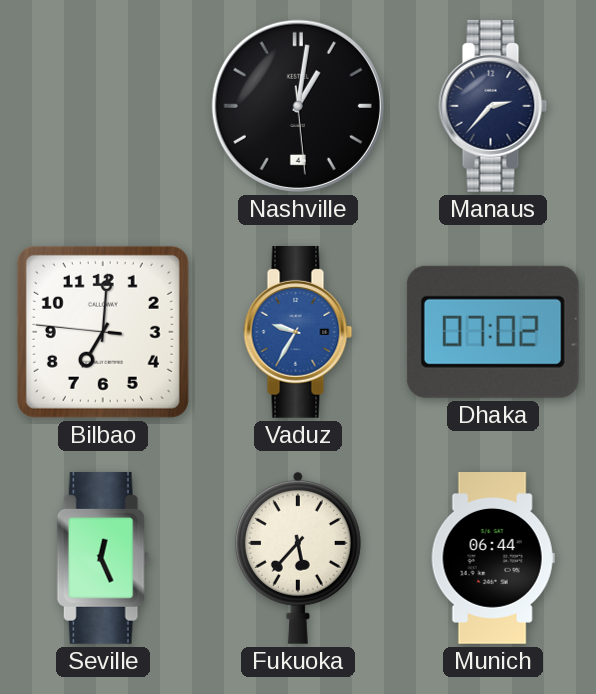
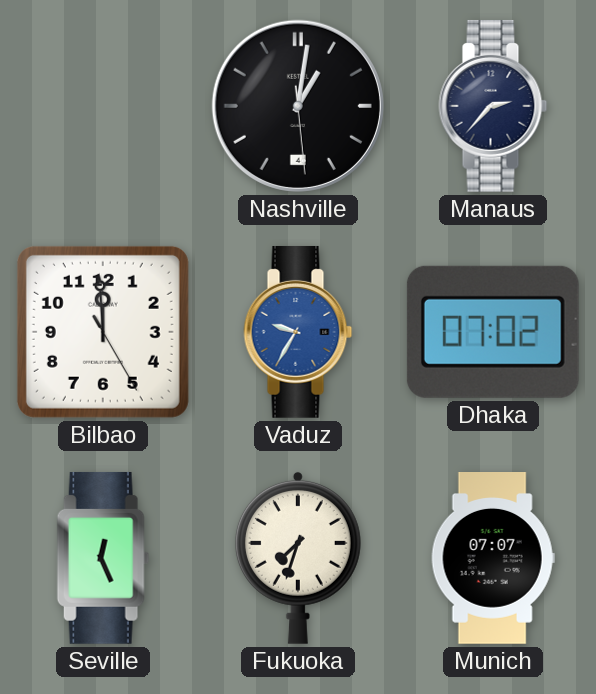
Bilbao: 7:00 -> 11:59 (103, 332)
Fukuoka: 5:37 -> 7:33 (298, 558)
Munich: 06:44 -> 07:07 (493, 559)
